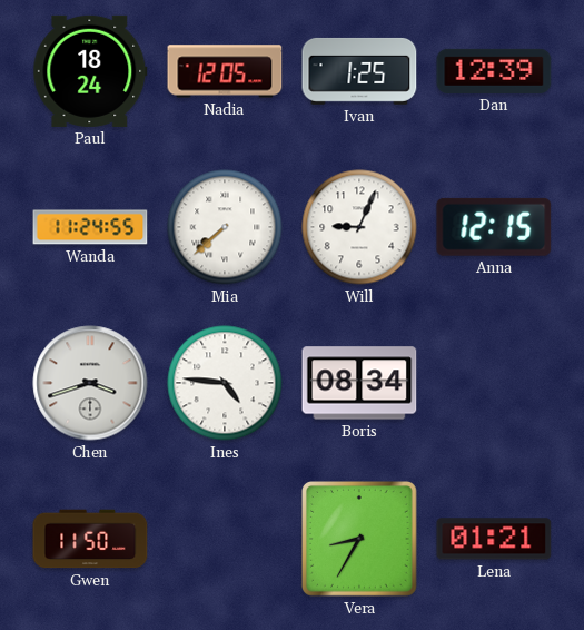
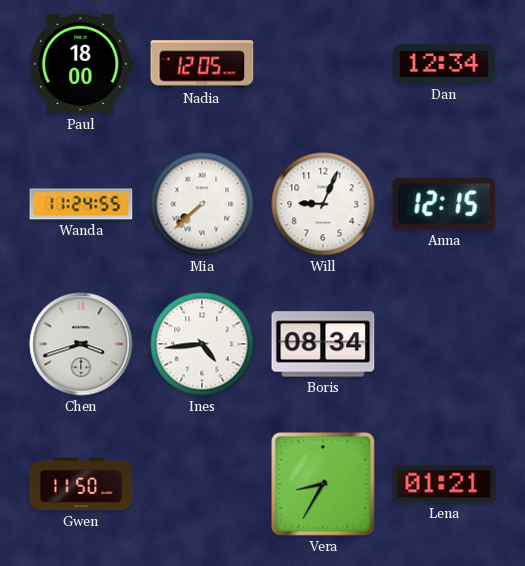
Paul: 18:24 -> 18:00 (81, 64)
Ivan: 1:25 -> none (359, 71)
Dan: 12:39 -> 12:34 (444, 64)
Ines: 4:46 -> 4:44 (202, 344)
